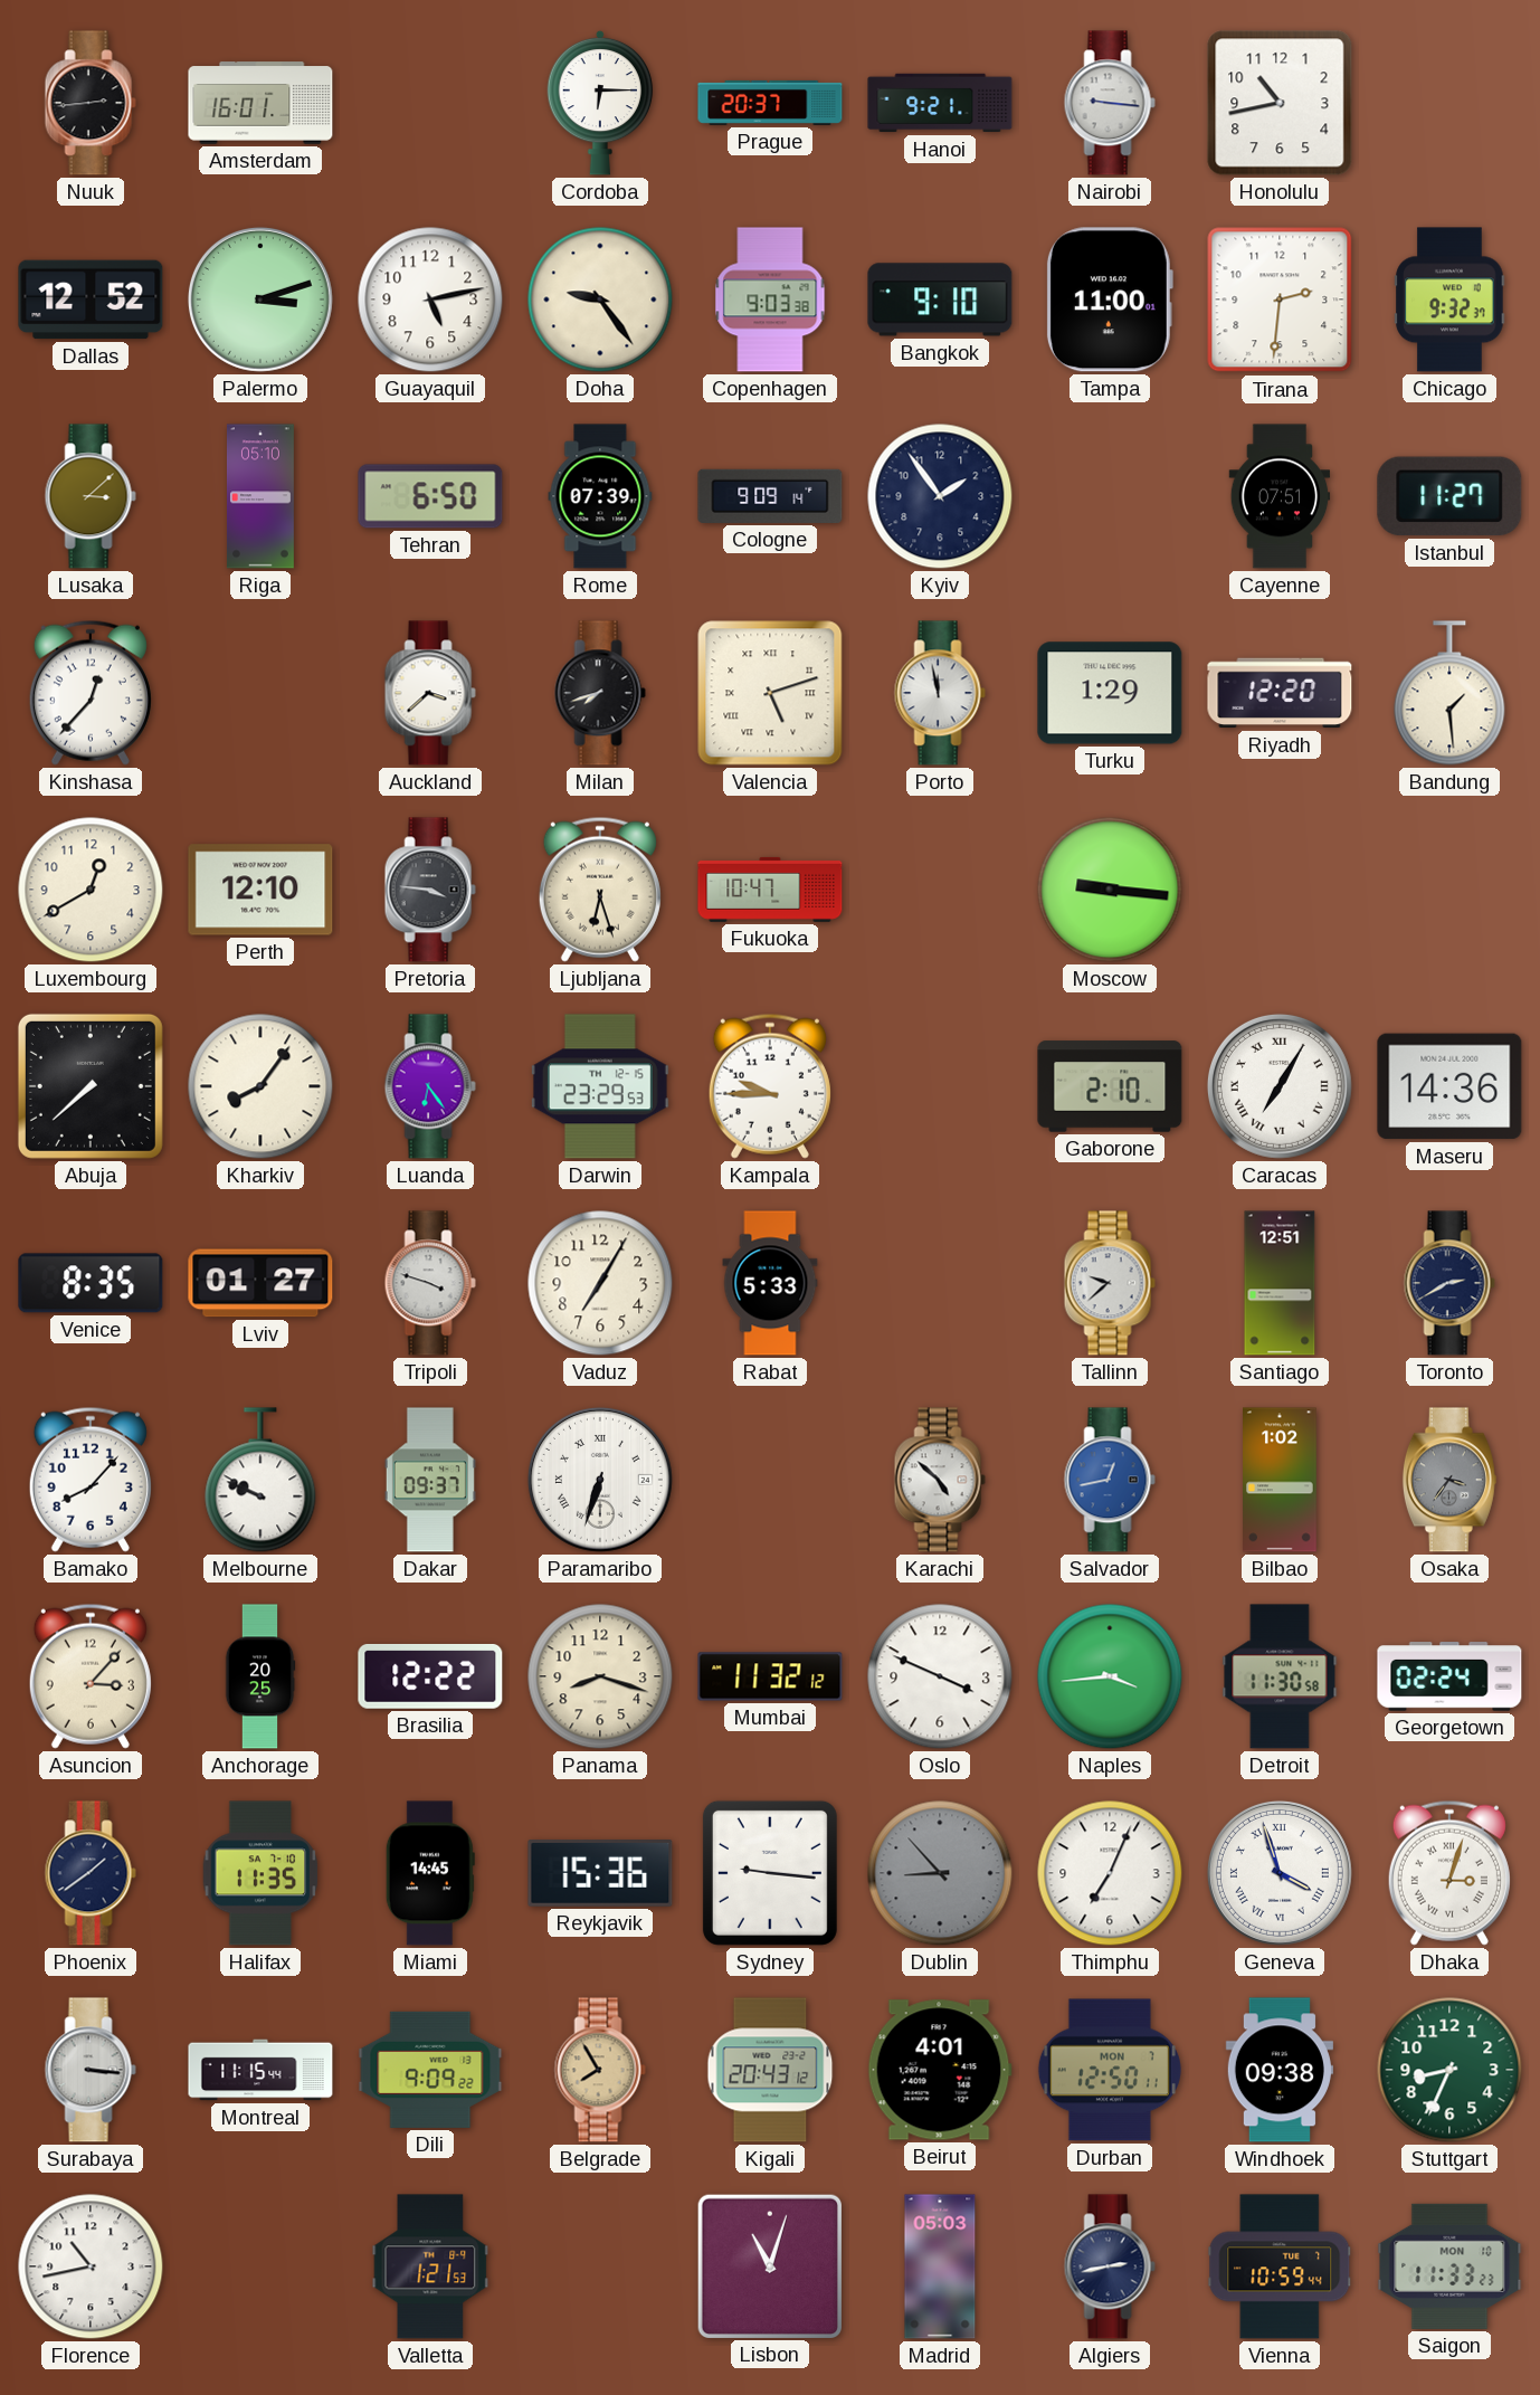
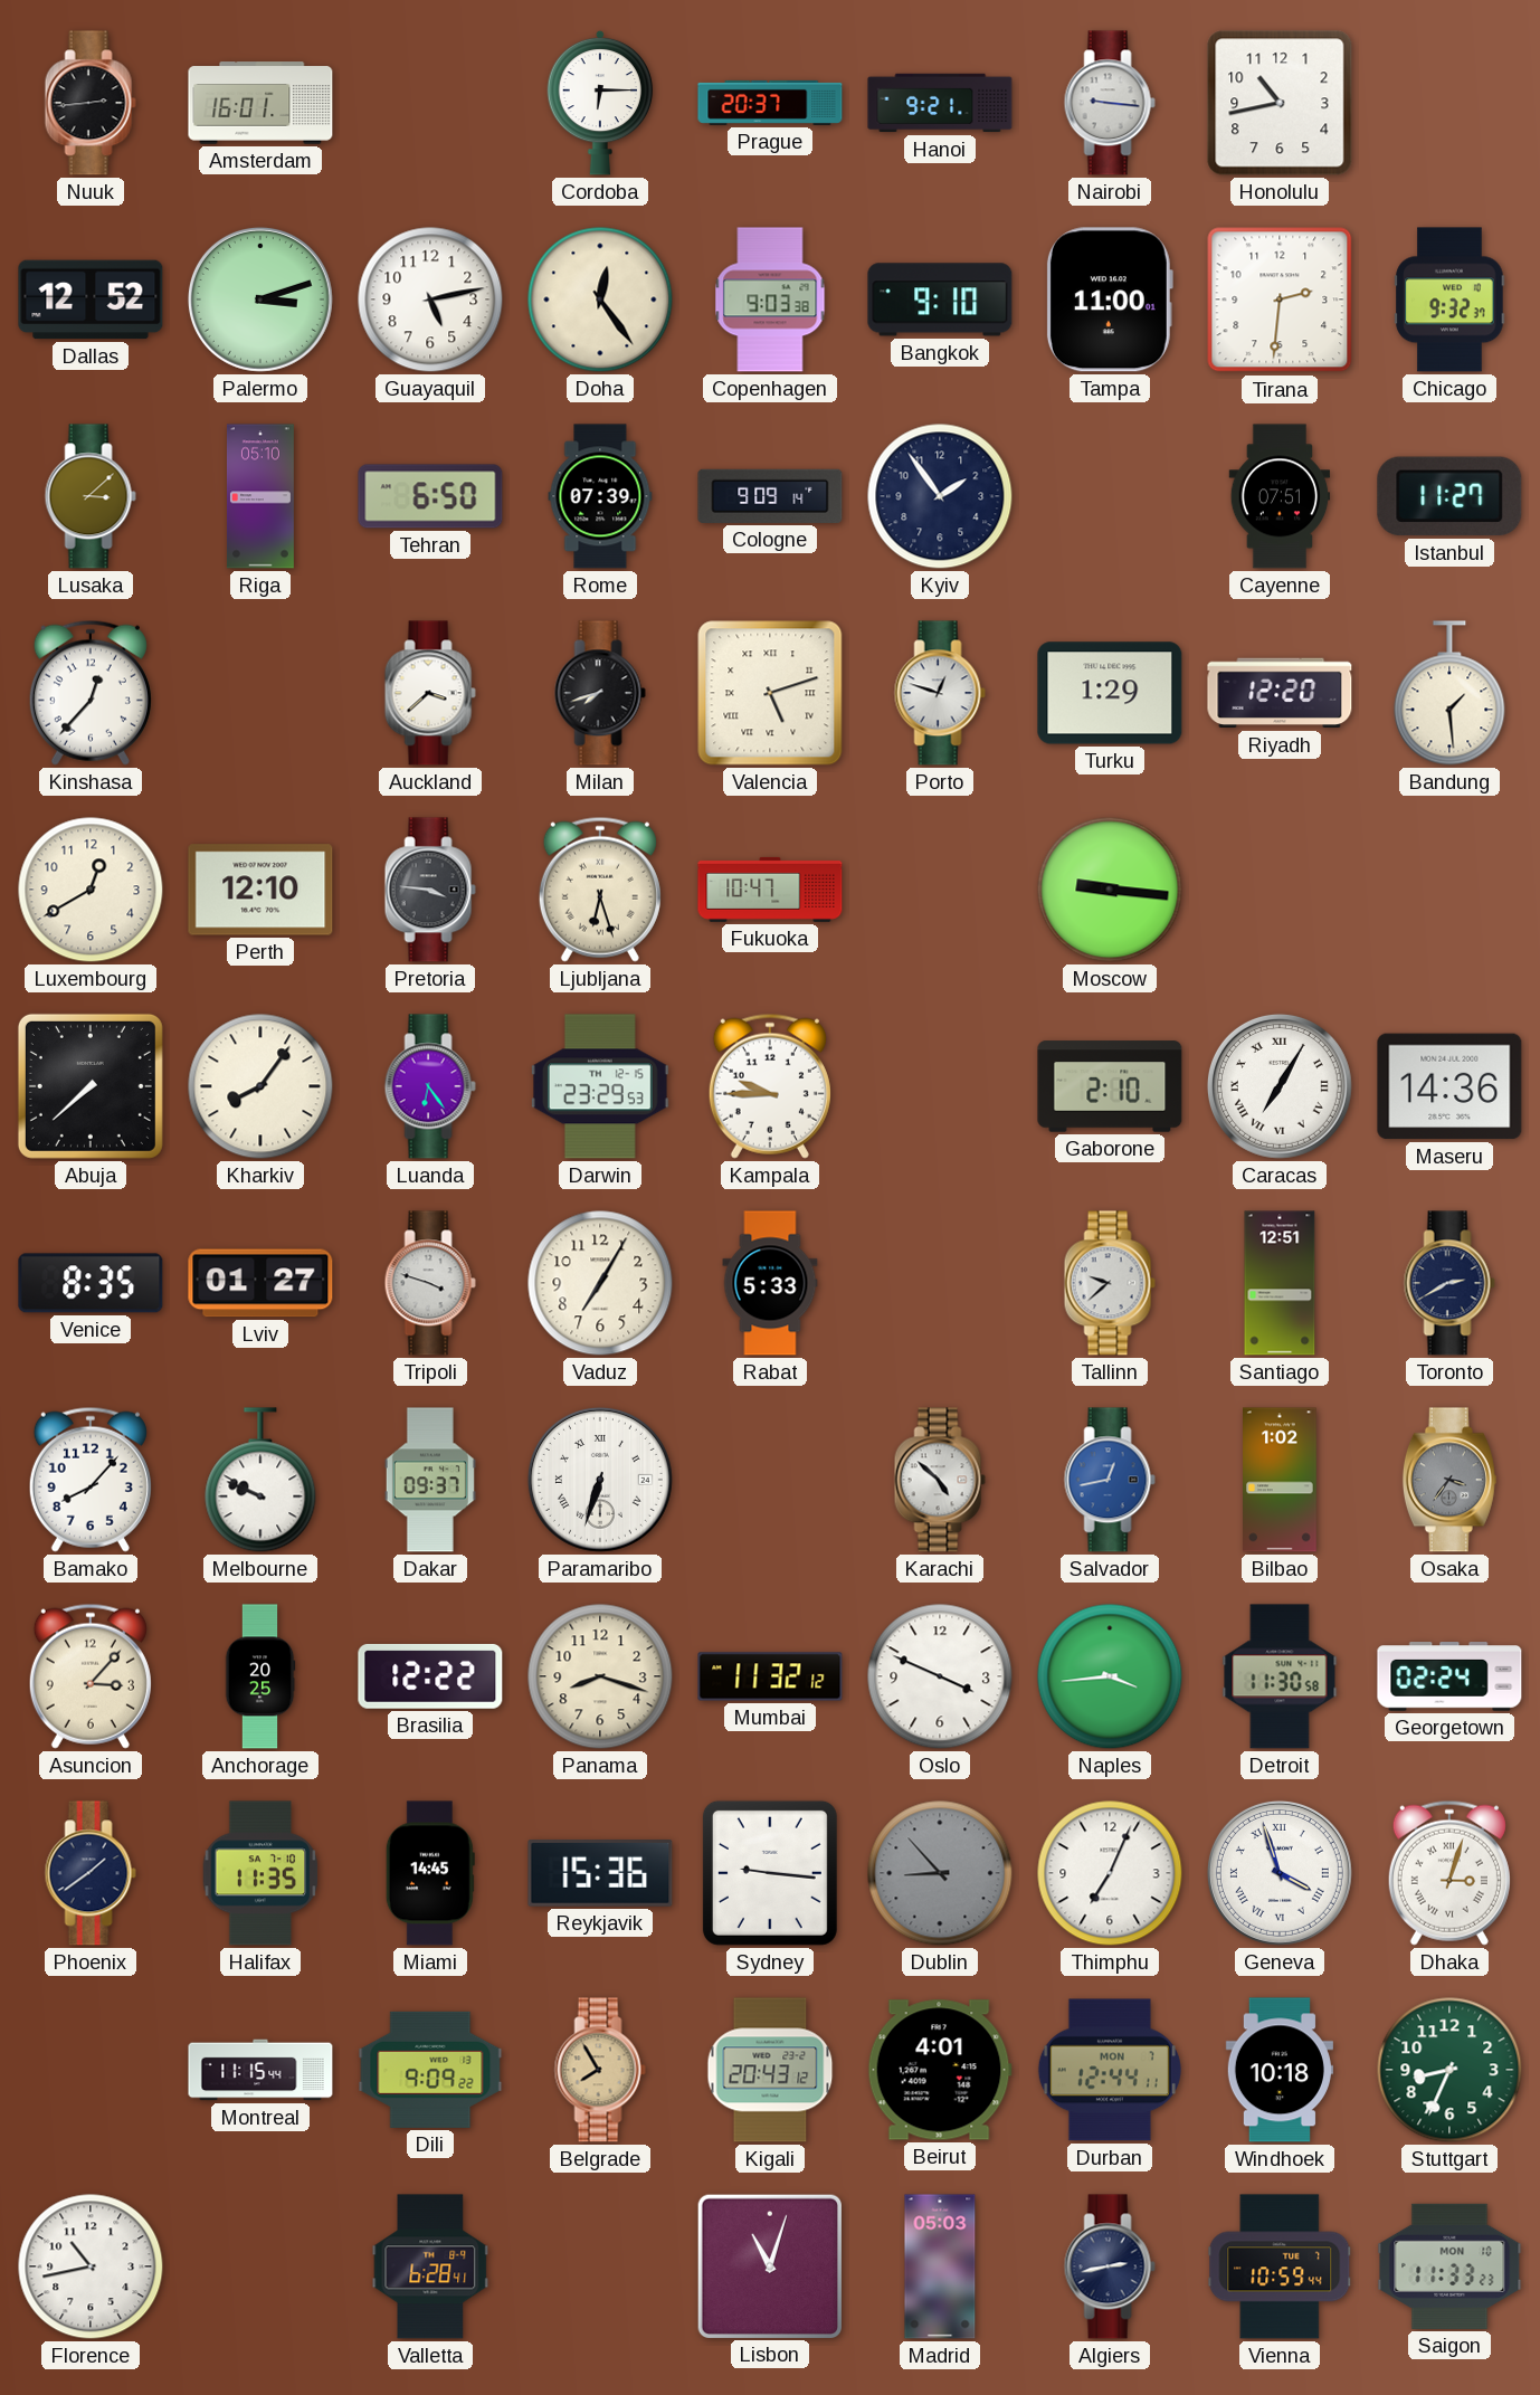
Doha: 9:24 -> 12:24 (600, 300)
Porto: 11:58 -> 12:48 (940, 693)
Surabaya: 3:16 -> none (91, 2070)
Durban: 12:50 -> 12:44 (1110, 2070)
Windhoek: 09:38 -> 10:18 (1280, 2070)
Valletta: 1:21 -> 6:28 (430, 2266)
